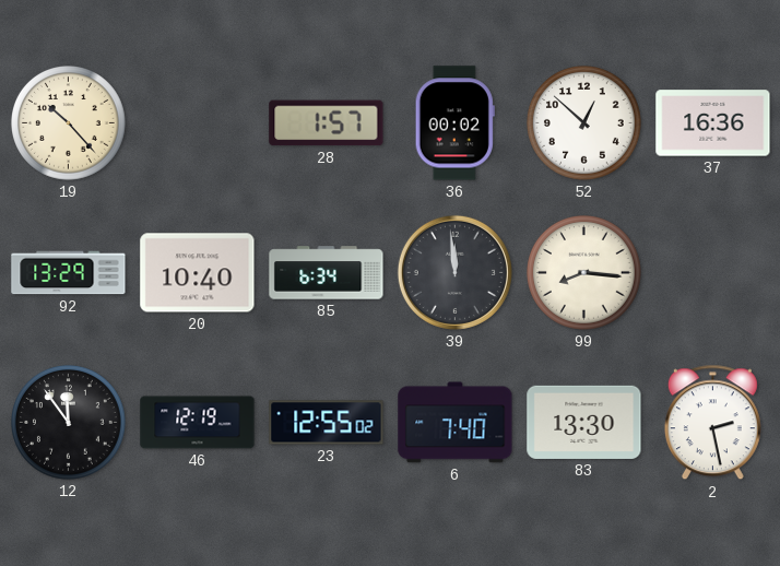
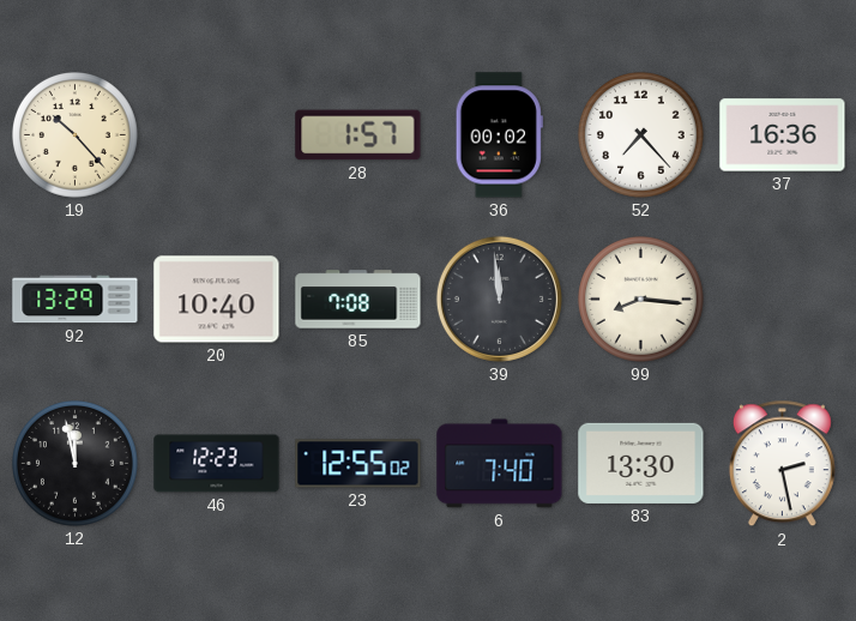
52: 12:52 -> 7:23 (641, 135)
85: 6:34 -> 7:08 (358, 300)
12: 11:54 -> 11:58 (76, 464)
46: 12:19 -> 12:23 (217, 464)
